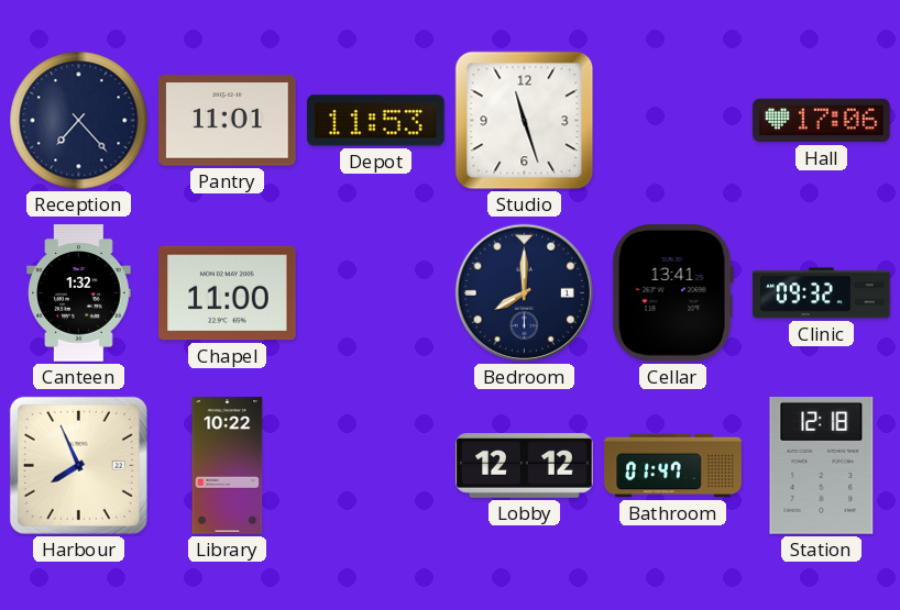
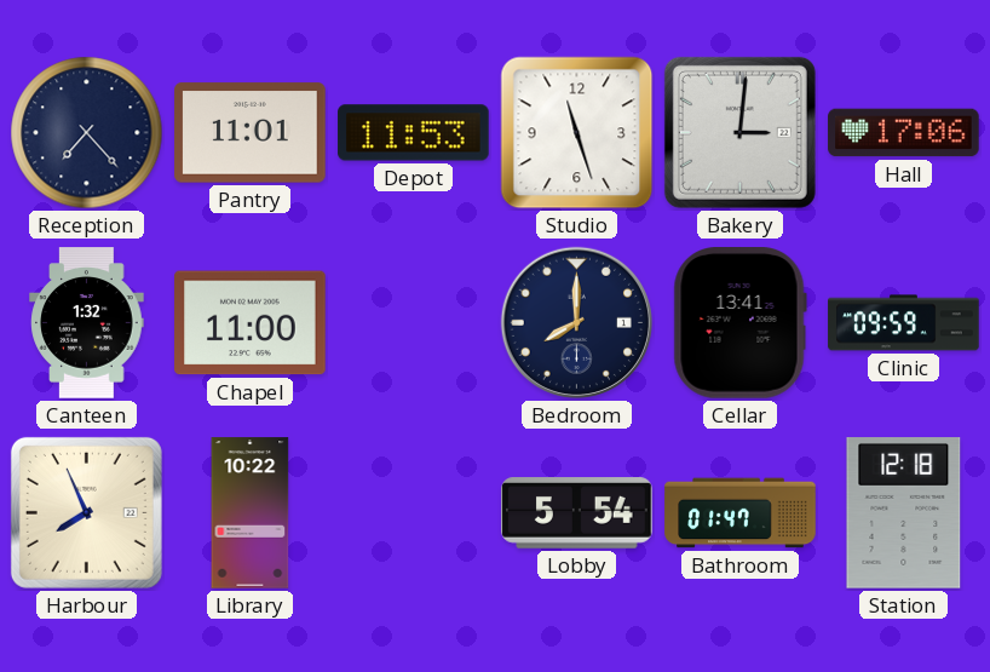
Bakery: none -> 3:01 (739, 132)
Clinic: 09:32 -> 09:59 (904, 323)
Lobby: 12:12 -> 5:54 (577, 513)
